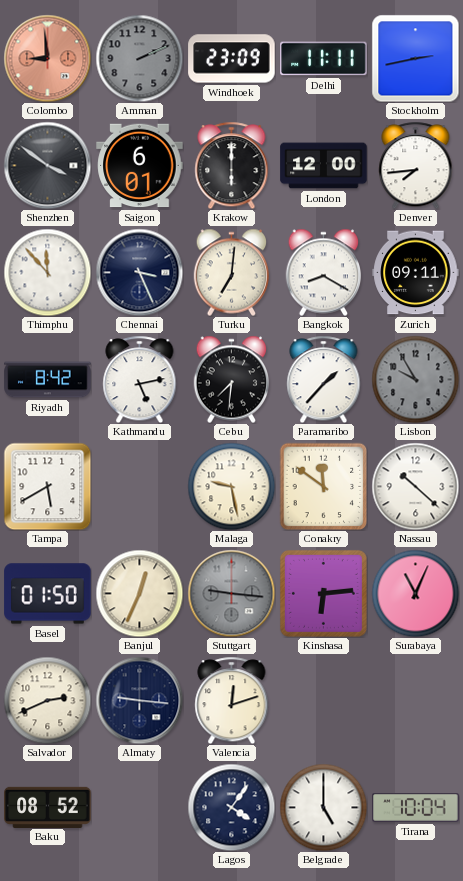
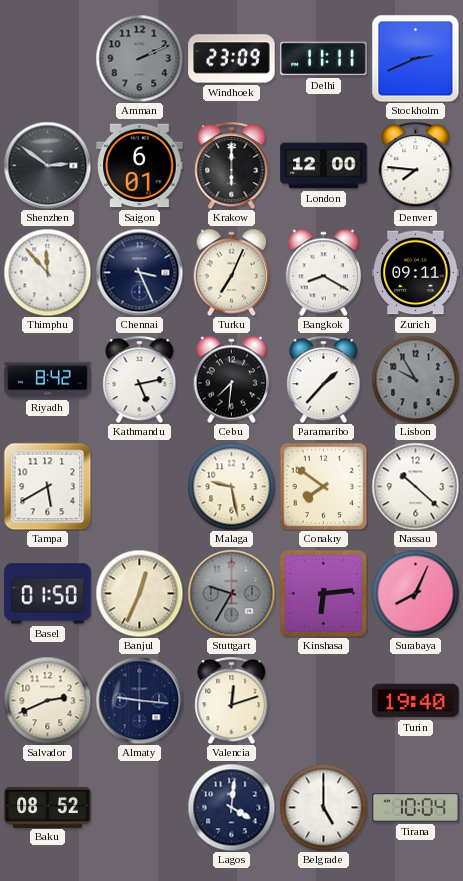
Colombo: 8:59 -> none (47, 58)
Stockholm: 2:43 -> 2:41 (415, 58)
Shenzhen: 3:51 -> 2:51 (47, 165)
Denver: 7:44 -> 7:46 (416, 165)
Turku: 7:01 -> 7:04 (232, 272)
Conakry: 11:51 -> 7:51 (323, 486)
Stuttgart: 9:16 -> 9:35 (231, 593)
Surabaya: 11:04 -> 8:04 (415, 593)
Turin: none -> 19:40 (416, 701)
Lagos: 4:06 -> 4:01 (231, 807)
